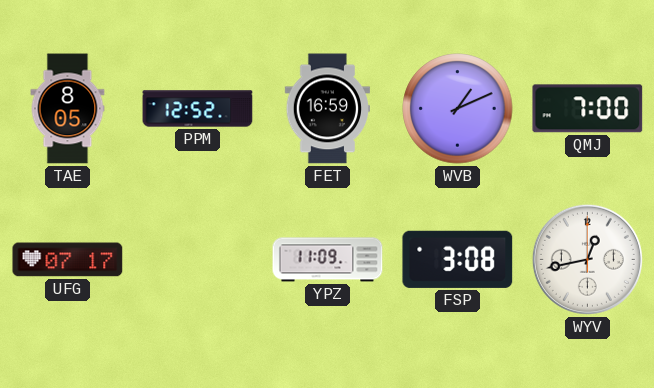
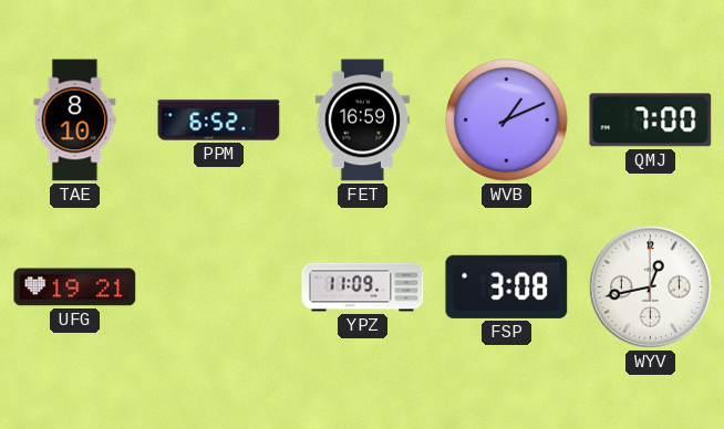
TAE: 8:05 -> 8:10 (75, 121)
PPM: 12:52 -> 6:52 (219, 121)
UFG: 07:17 -> 19:21 (75, 287)
